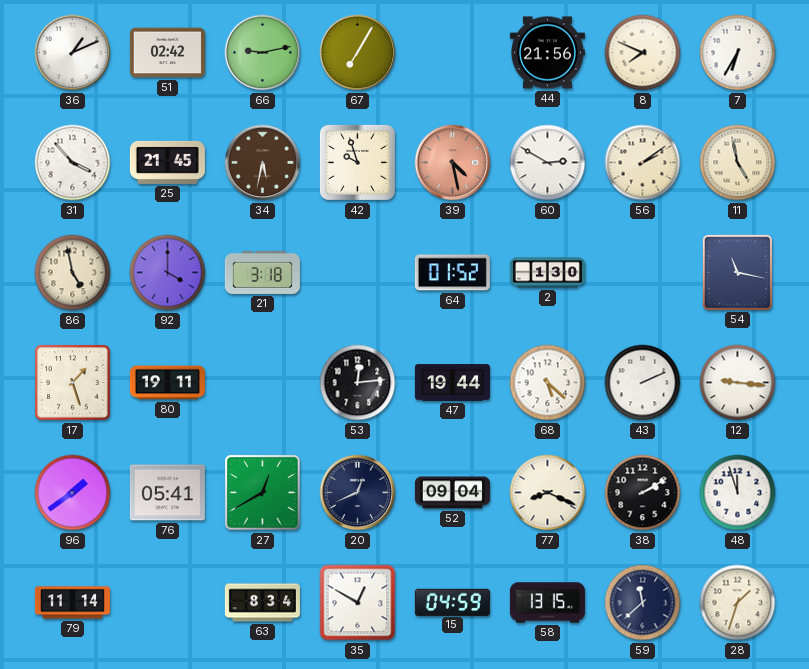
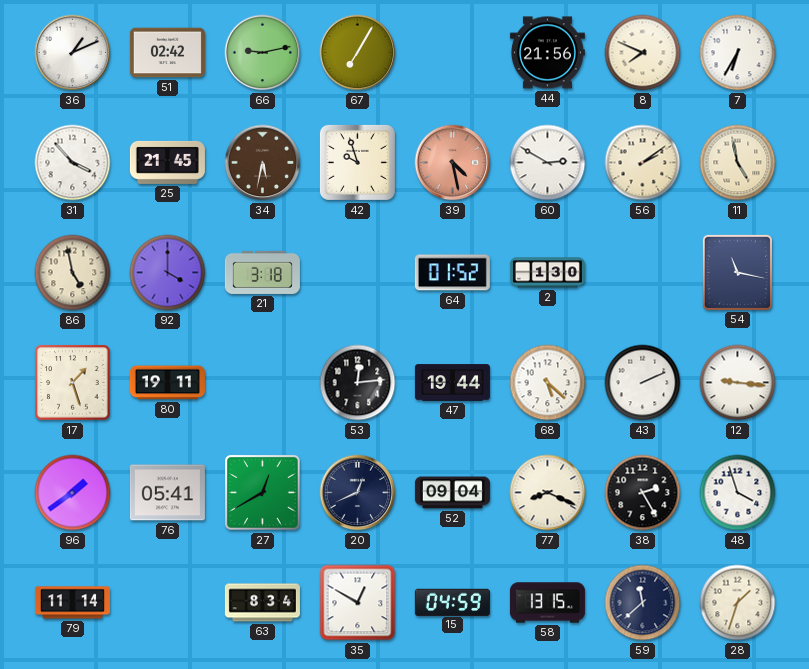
38: 2:10 -> 2:25 (643, 493)
48: 11:57 -> 3:57 (738, 493)
